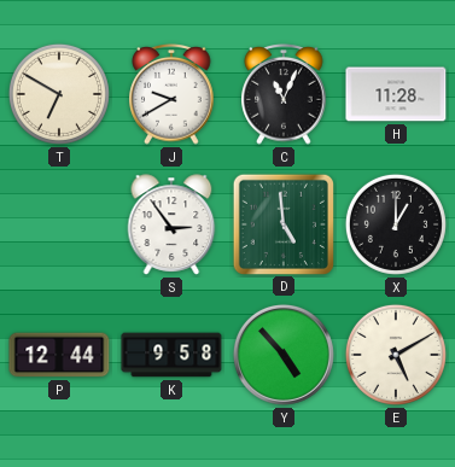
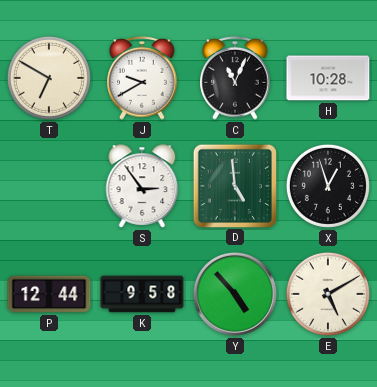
H: 11:28 -> 10:28 (328, 78)
X: 1:00 -> 12:57 (328, 186)
